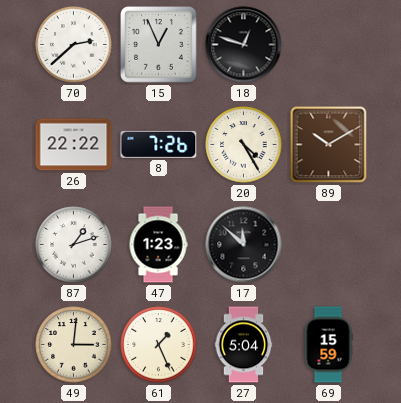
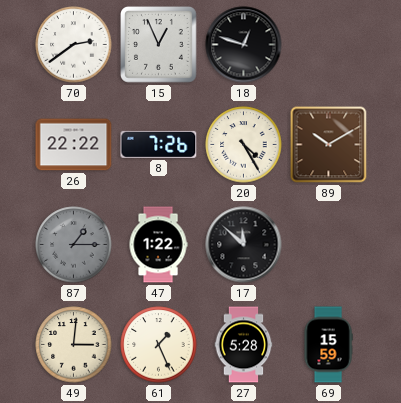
70: 2:38 -> 2:39 (74, 45)
87: 1:12 -> 1:15 (74, 245)
87 dial: white -> grey (74, 245)
47: 1:23 -> 1:22 (158, 245)
27: 5:04 -> 5:28 (244, 345)
